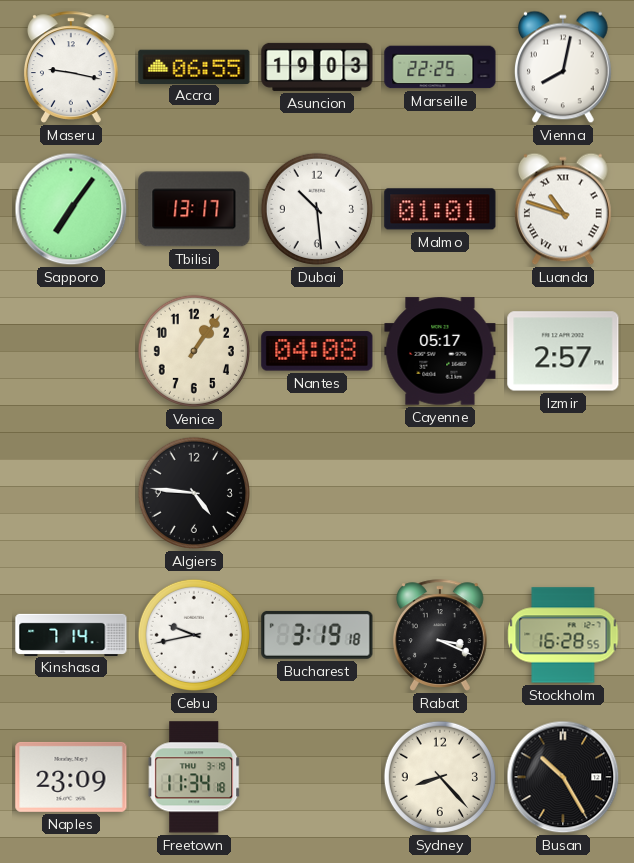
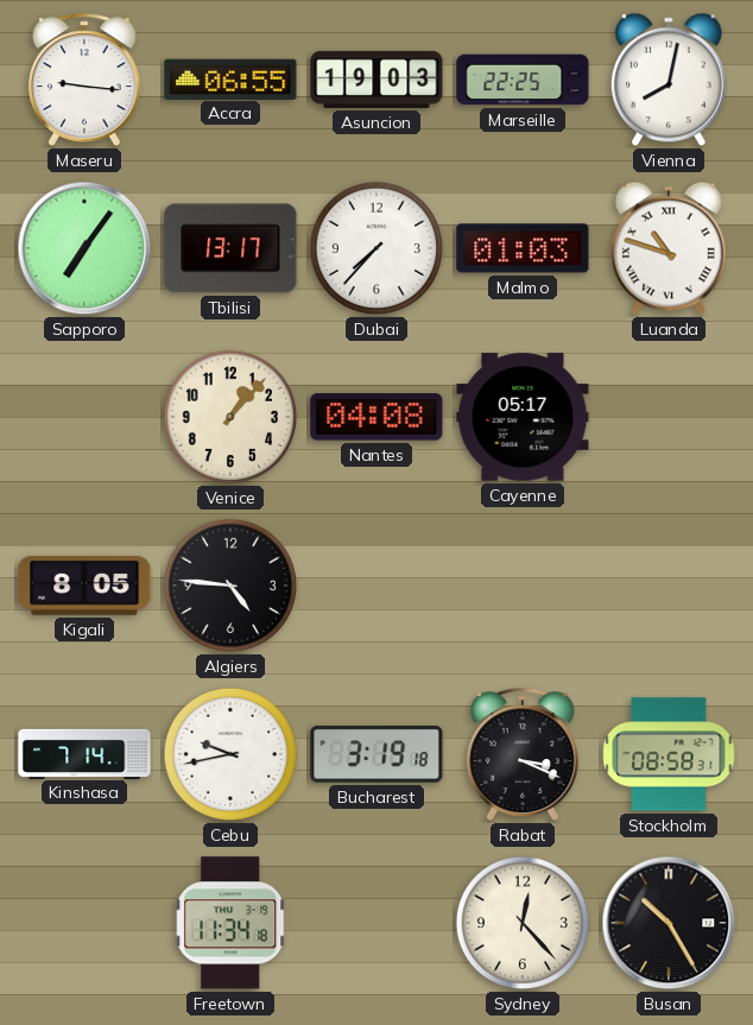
Maseru: 9:17 -> 9:16 (84, 80)
Dubai: 10:29 -> 7:37 (376, 248)
Malmo: 01:01 -> 01:03 (523, 248)
Venice: 1:06 -> 1:07 (230, 417)
Izmir: 2:57 -> none (563, 351)
Kigali: none -> 8:05 (84, 586)
Stockholm: 16:28 -> 08:58 (669, 754)
Naples: 23:09 -> none (71, 777)
Sydney: 8:23 -> 12:23 (523, 923)
